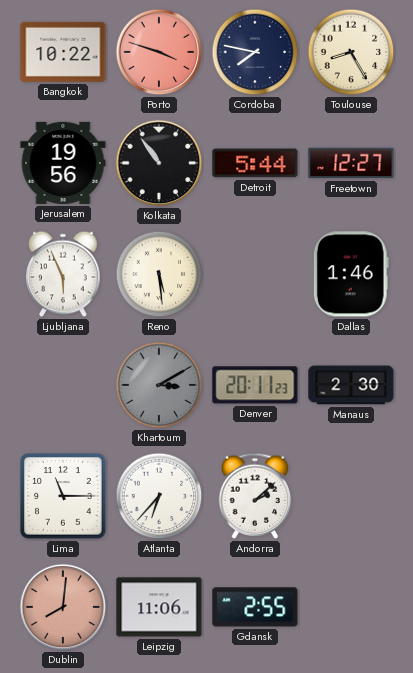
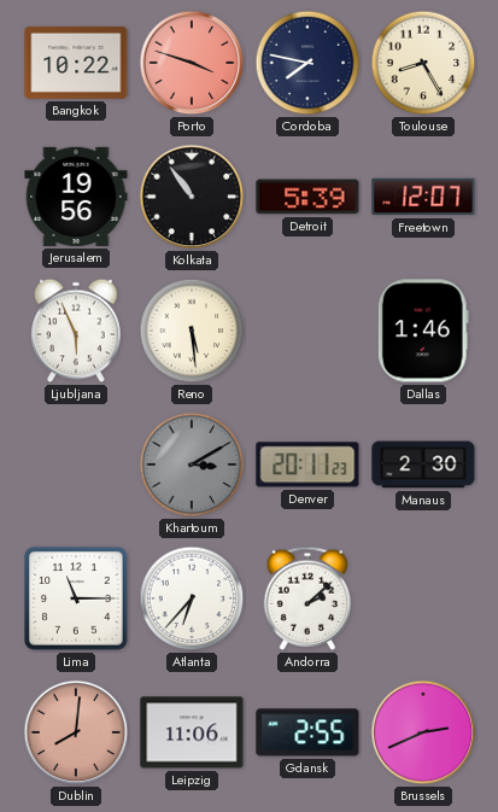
Detroit: 5:44 -> 5:39 (307, 197)
Freetown: 12:27 -> 12:07 (423, 197)
Brussels: none -> 2:41 (423, 732)
